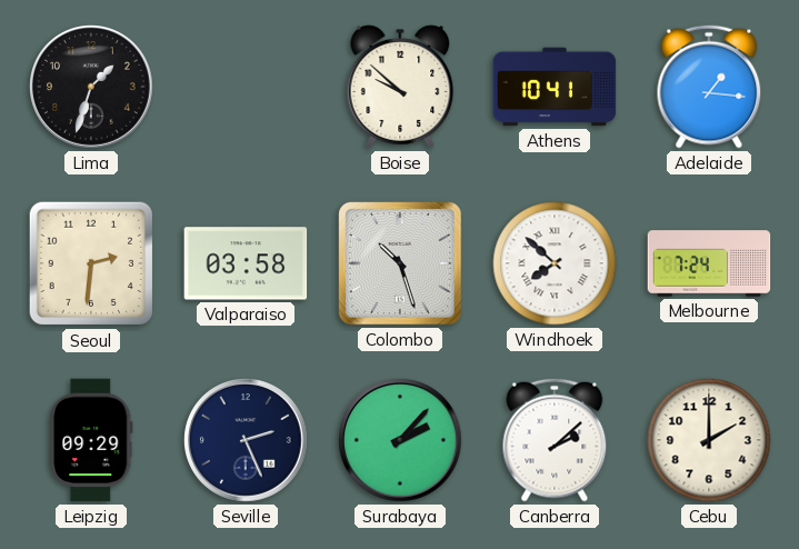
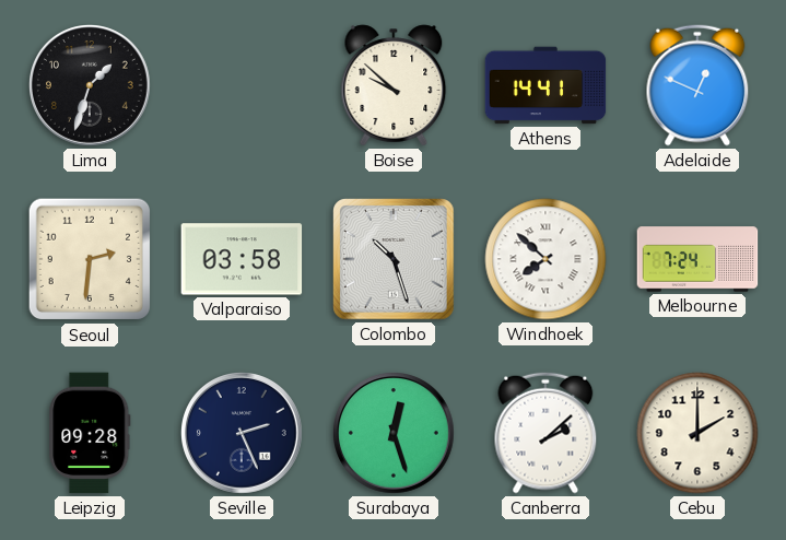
Athens: 10:41 -> 14:41 (545, 85)
Adelaide: 1:16 -> 12:49 (697, 85)
Leipzig: 09:29 -> 09:28 (90, 433)
Surabaya: 2:07 -> 12:27 (395, 434)
